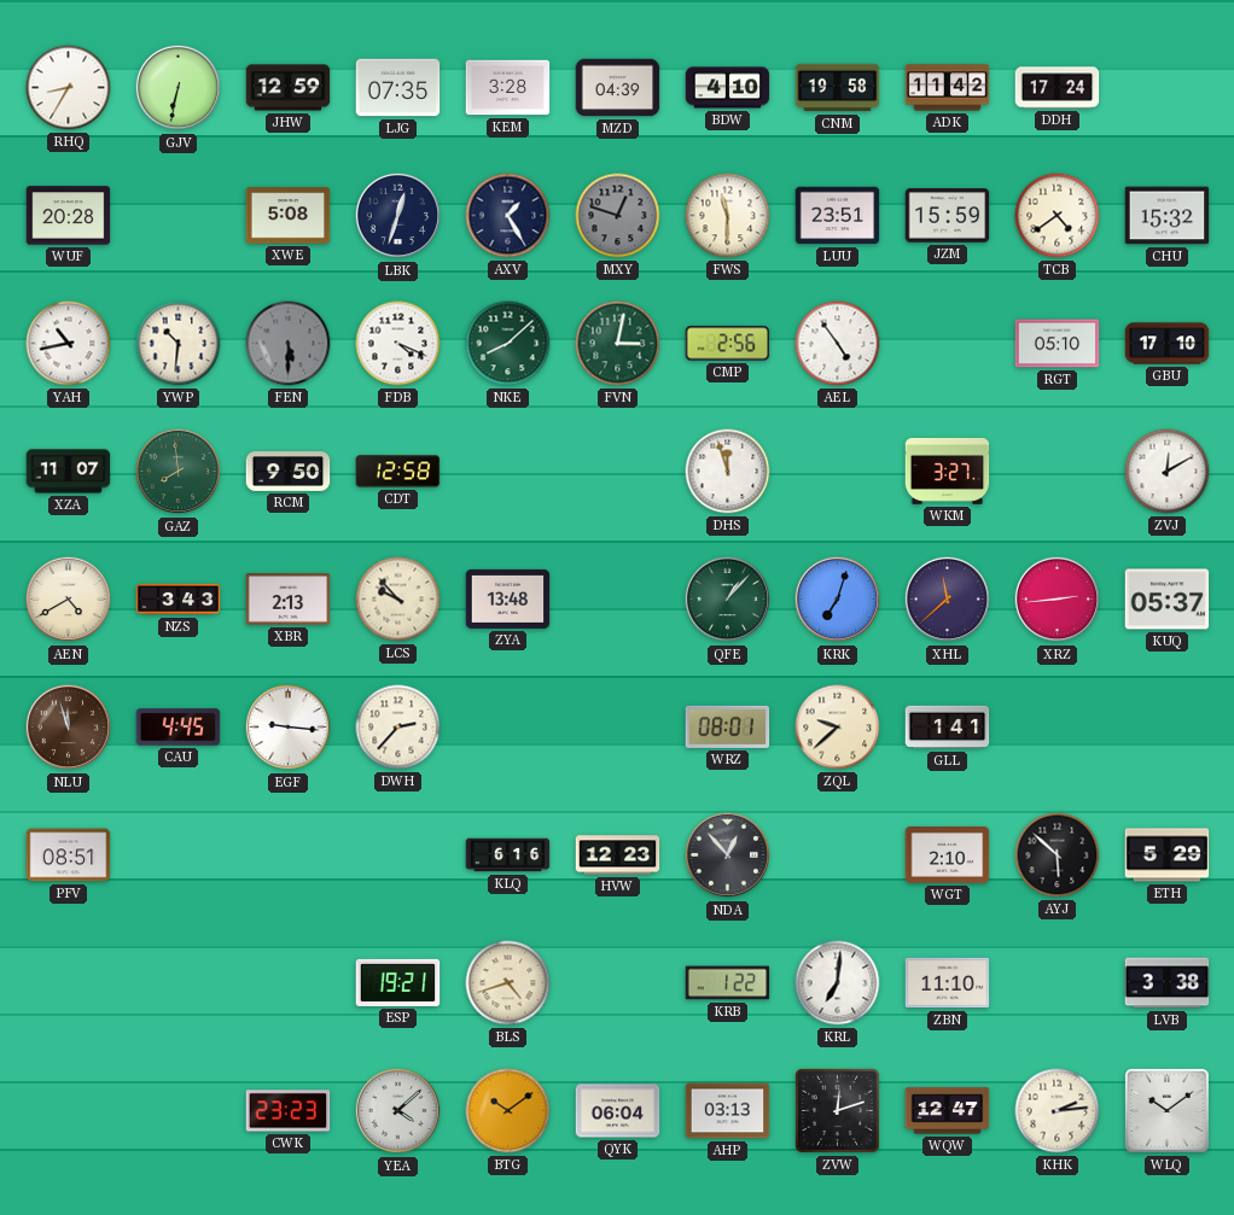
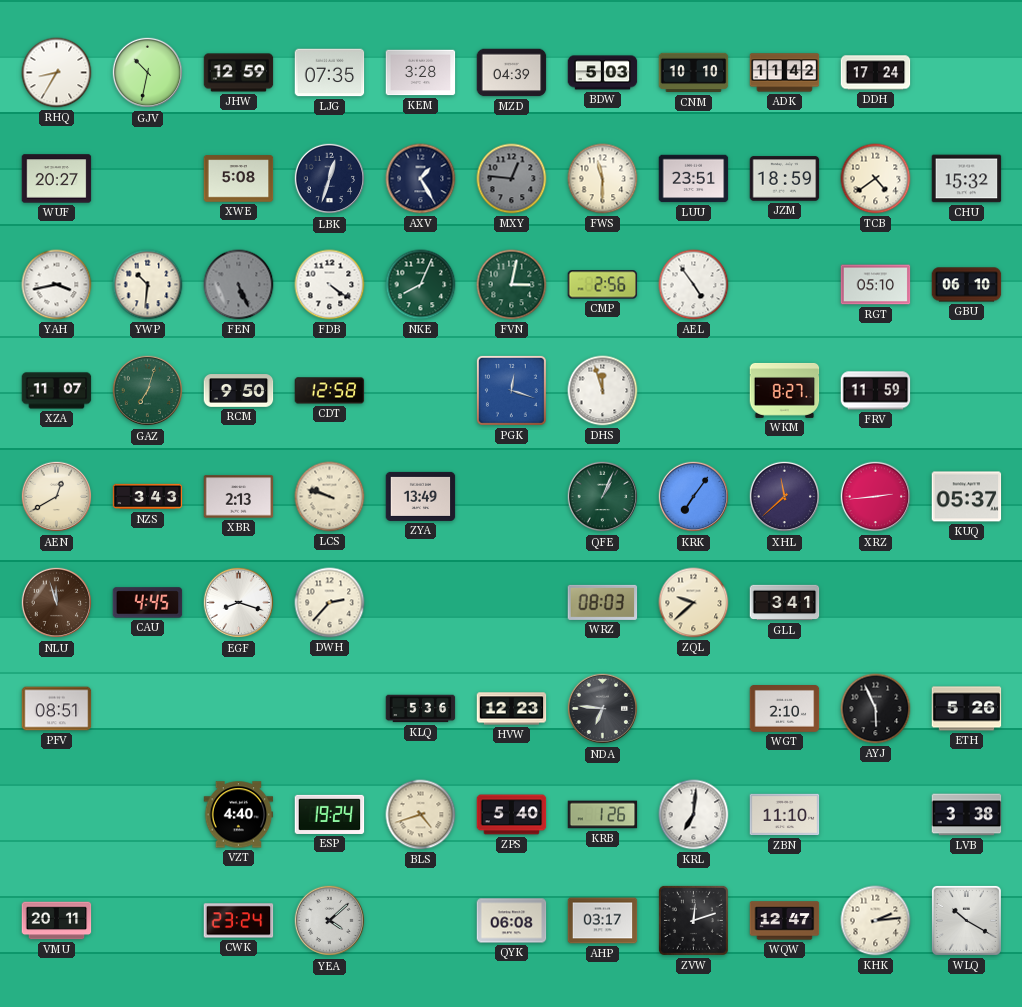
GJV: 6:32 -> 10:32 (148, 73)
BDW: 4:10 -> 5:03 (603, 73)
CNM: 19:58 -> 10:10 (694, 73)
WUF: 20:28 -> 20:27 (57, 179)
MXY: 12:48 -> 12:46 (512, 179)
JZM: 15:59 -> 18:59 (785, 179)
YAH: 10:43 -> 3:43 (57, 285)
FEN: 5:30 -> 5:26 (239, 285)
FDB: 4:19 -> 4:21 (330, 285)
NKE: 8:08 -> 8:04 (421, 285)
GBU: 17:10 -> 06:10 (967, 285)
GAZ: 7:59 -> 7:03 (148, 391)
PGK: none -> 12:18 (511, 390)
WKM: 3:27 -> 8:27 (785, 390)
FRV: none -> 11:59 (876, 391)
ZVJ: 12:10 -> none (1168, 472)
AEN: 4:40 -> 12:40 (57, 497)
LCS: 9:53 -> 9:48 (330, 497)
ZYA: 13:48 -> 13:49 (421, 496)
QFE: 1:07 -> 1:04 (603, 497)
KRK: 7:03 -> 7:06 (694, 497)
EGF: 9:16 -> 8:18 (239, 603)
WRZ: 08:01 -> 08:03 (603, 602)
GLL: 1:41 -> 3:41 (785, 603)
KLQ: 6:16 -> 5:36 (421, 709)
NDA: 12:53 -> 6:46 (603, 709)
AYJ: 5:52 -> 5:56 (876, 709)
ETH: 5:29 -> 5:26 (967, 709)
VZT: none -> 4:40 (239, 815)
ESP: 19:21 -> 19:24 (330, 814)
ZPS: none -> 5:40 (512, 815)
KRB: 1:22 -> 1:26 (603, 815)
VMU: none -> 20:11 (57, 921)
CWK: 23:23 -> 23:24 (239, 921)
BTG: 10:09 -> none (508, 1111)
QYK: 06:04 -> 06:08 (512, 921)
AHP: 03:13 -> 03:17 (603, 921)
WLQ: 10:09 -> 10:20 (966, 920)
